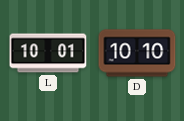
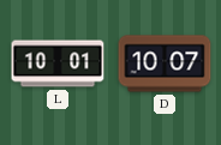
D: 10:10 -> 10:07 (165, 64)
